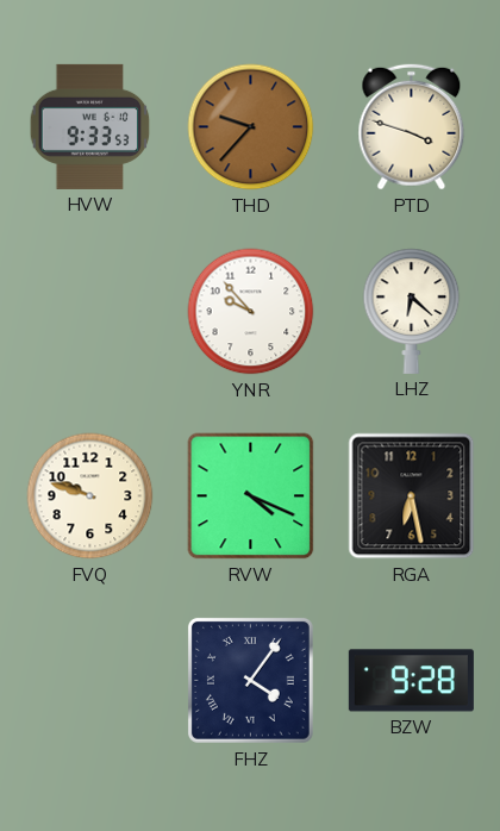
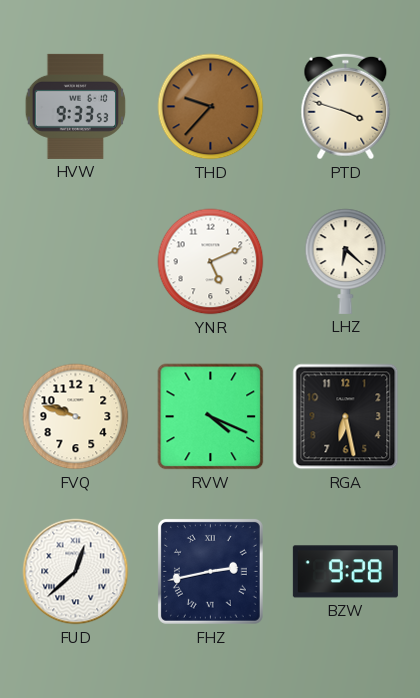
YNR: 9:53 -> 5:11 (211, 262)
FUD: none -> 12:38 (76, 572)
FHZ: 4:06 -> 2:43 (210, 571)
